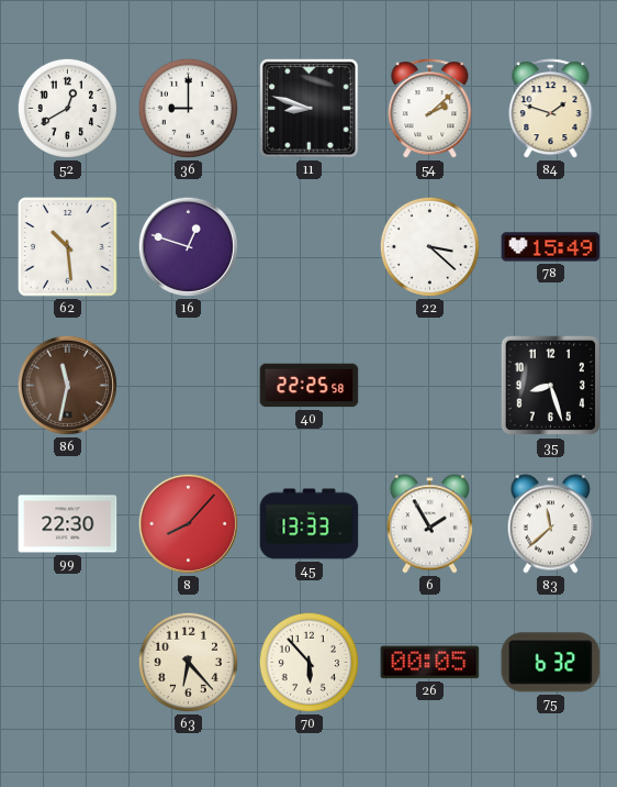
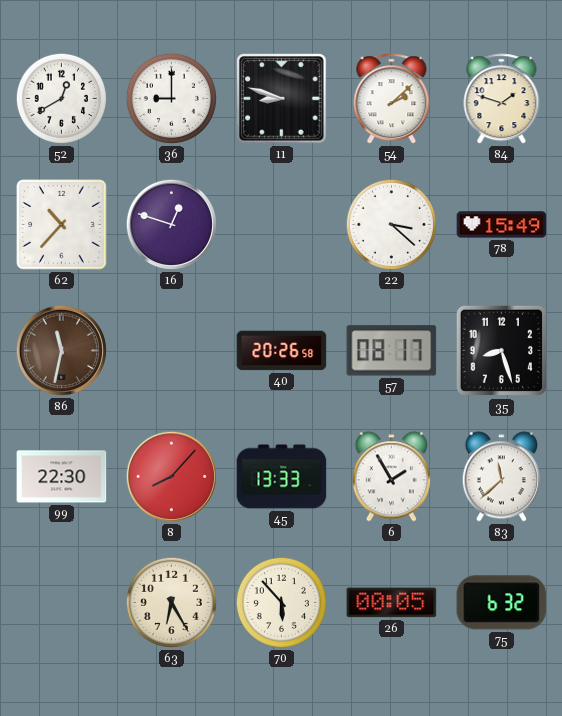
62: 10:29 -> 10:37 (62, 225)
40: 22:25 -> 20:26 (282, 351)
57: none -> 08:17 (392, 351)
63: 6:23 -> 6:25 (171, 602)
